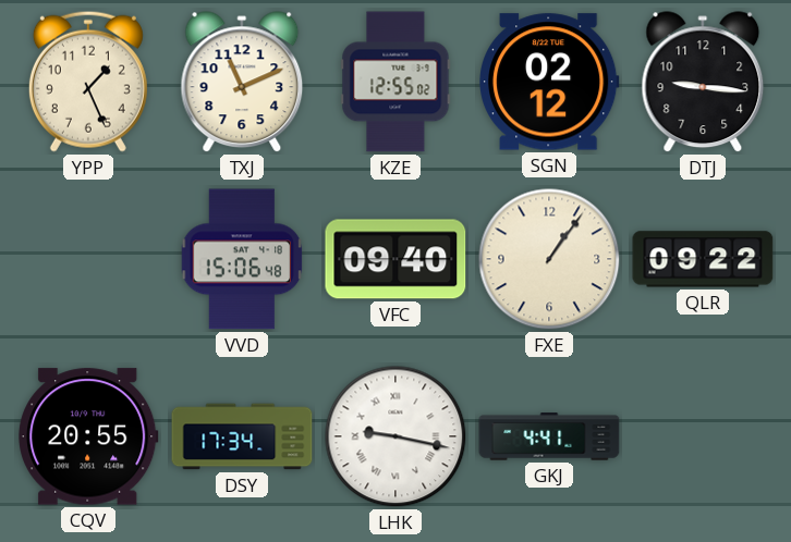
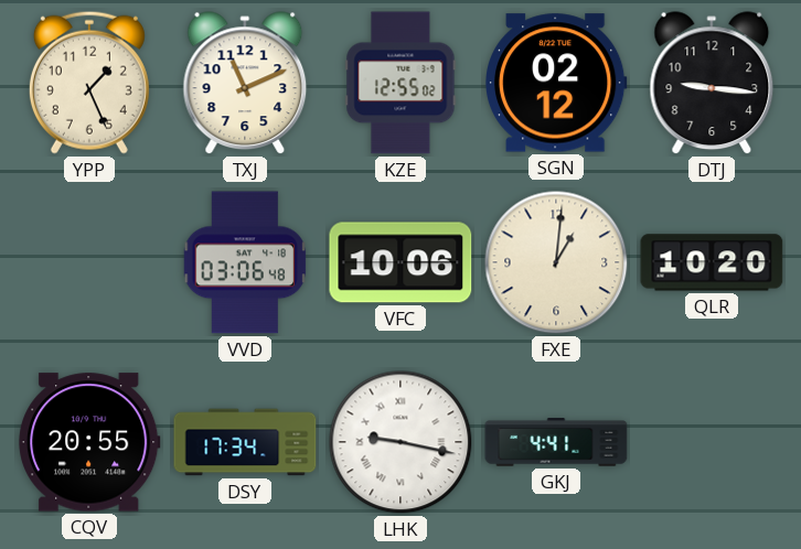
VVD: 15:06 -> 03:06 (245, 262)
VFC: 09:40 -> 10:06 (400, 262)
FXE: 1:06 -> 1:01 (556, 262)
QLR: 09:22 -> 10:20 (712, 262)
